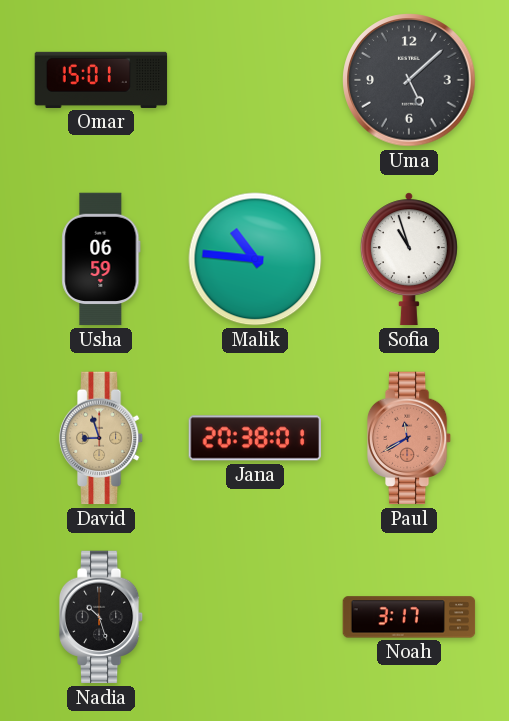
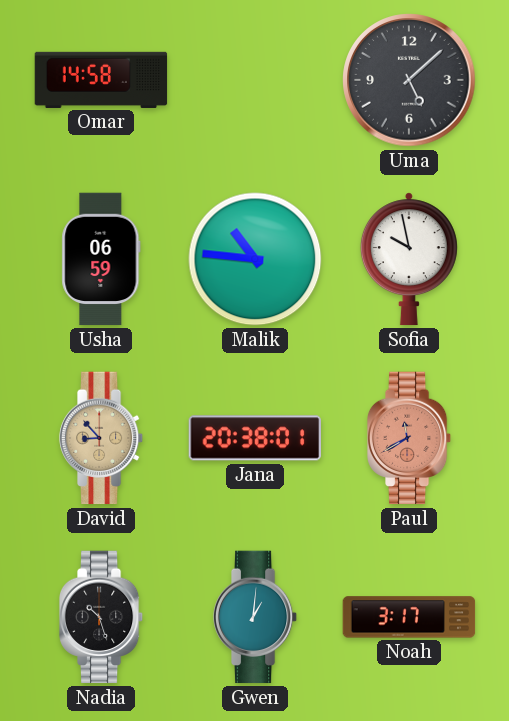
Omar: 15:01 -> 14:58 (101, 80)
Sofia: 10:57 -> 9:58 (409, 259)
David: 8:57 -> 8:53 (101, 438)
Gwen: none -> 1:01 (255, 617)
